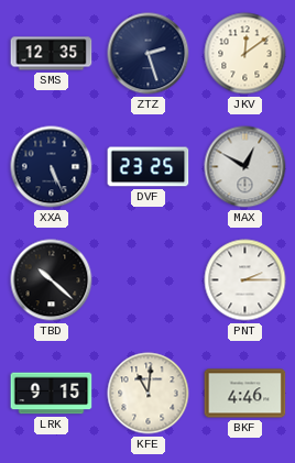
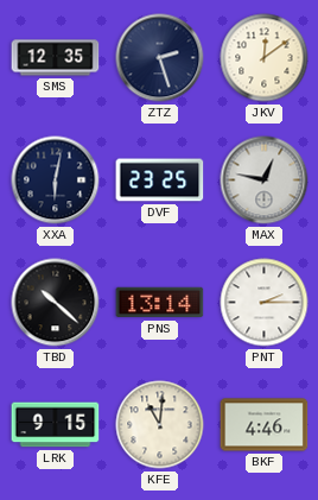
XXA: 5:26 -> 6:02 (56, 181)
MAX: 12:50 -> 12:47 (265, 181)
PNS: none -> 13:14 (160, 303)
